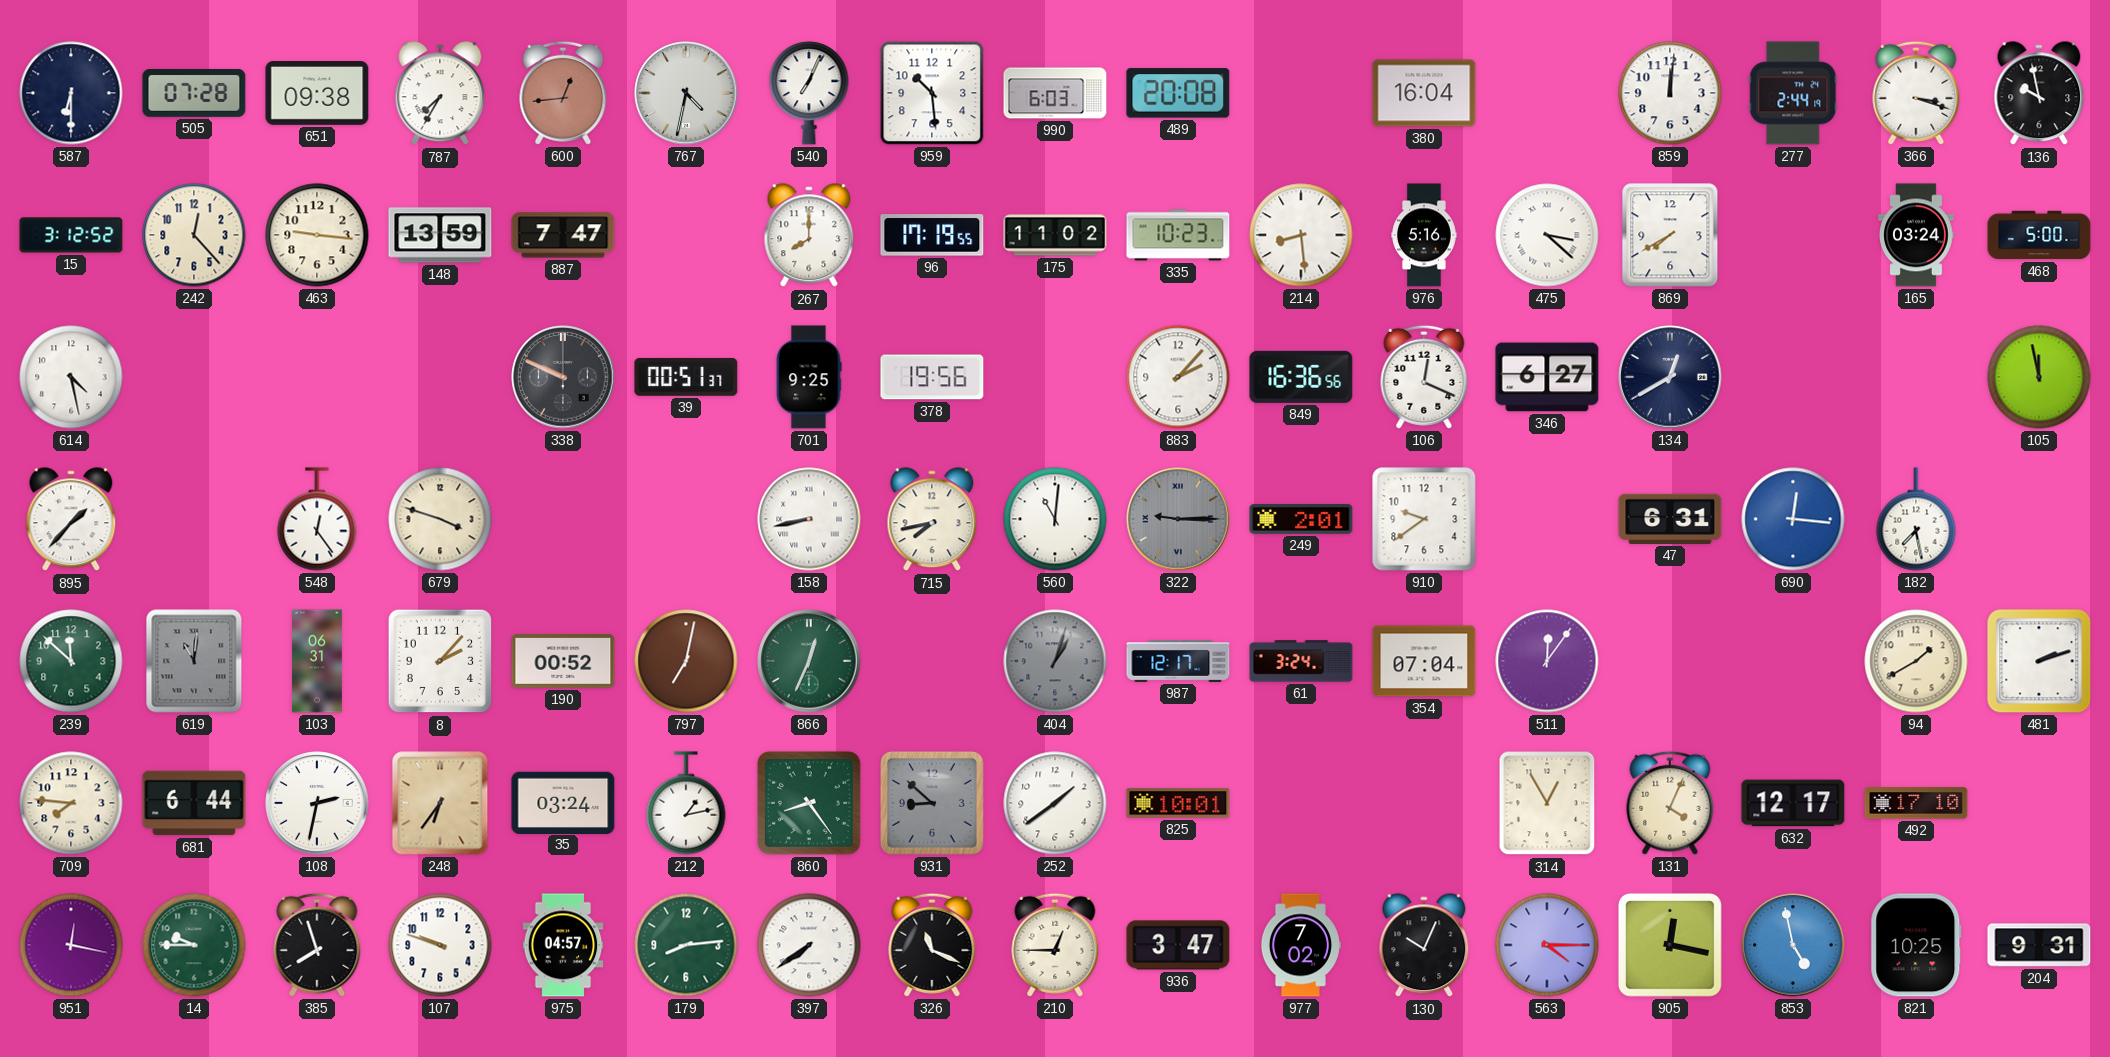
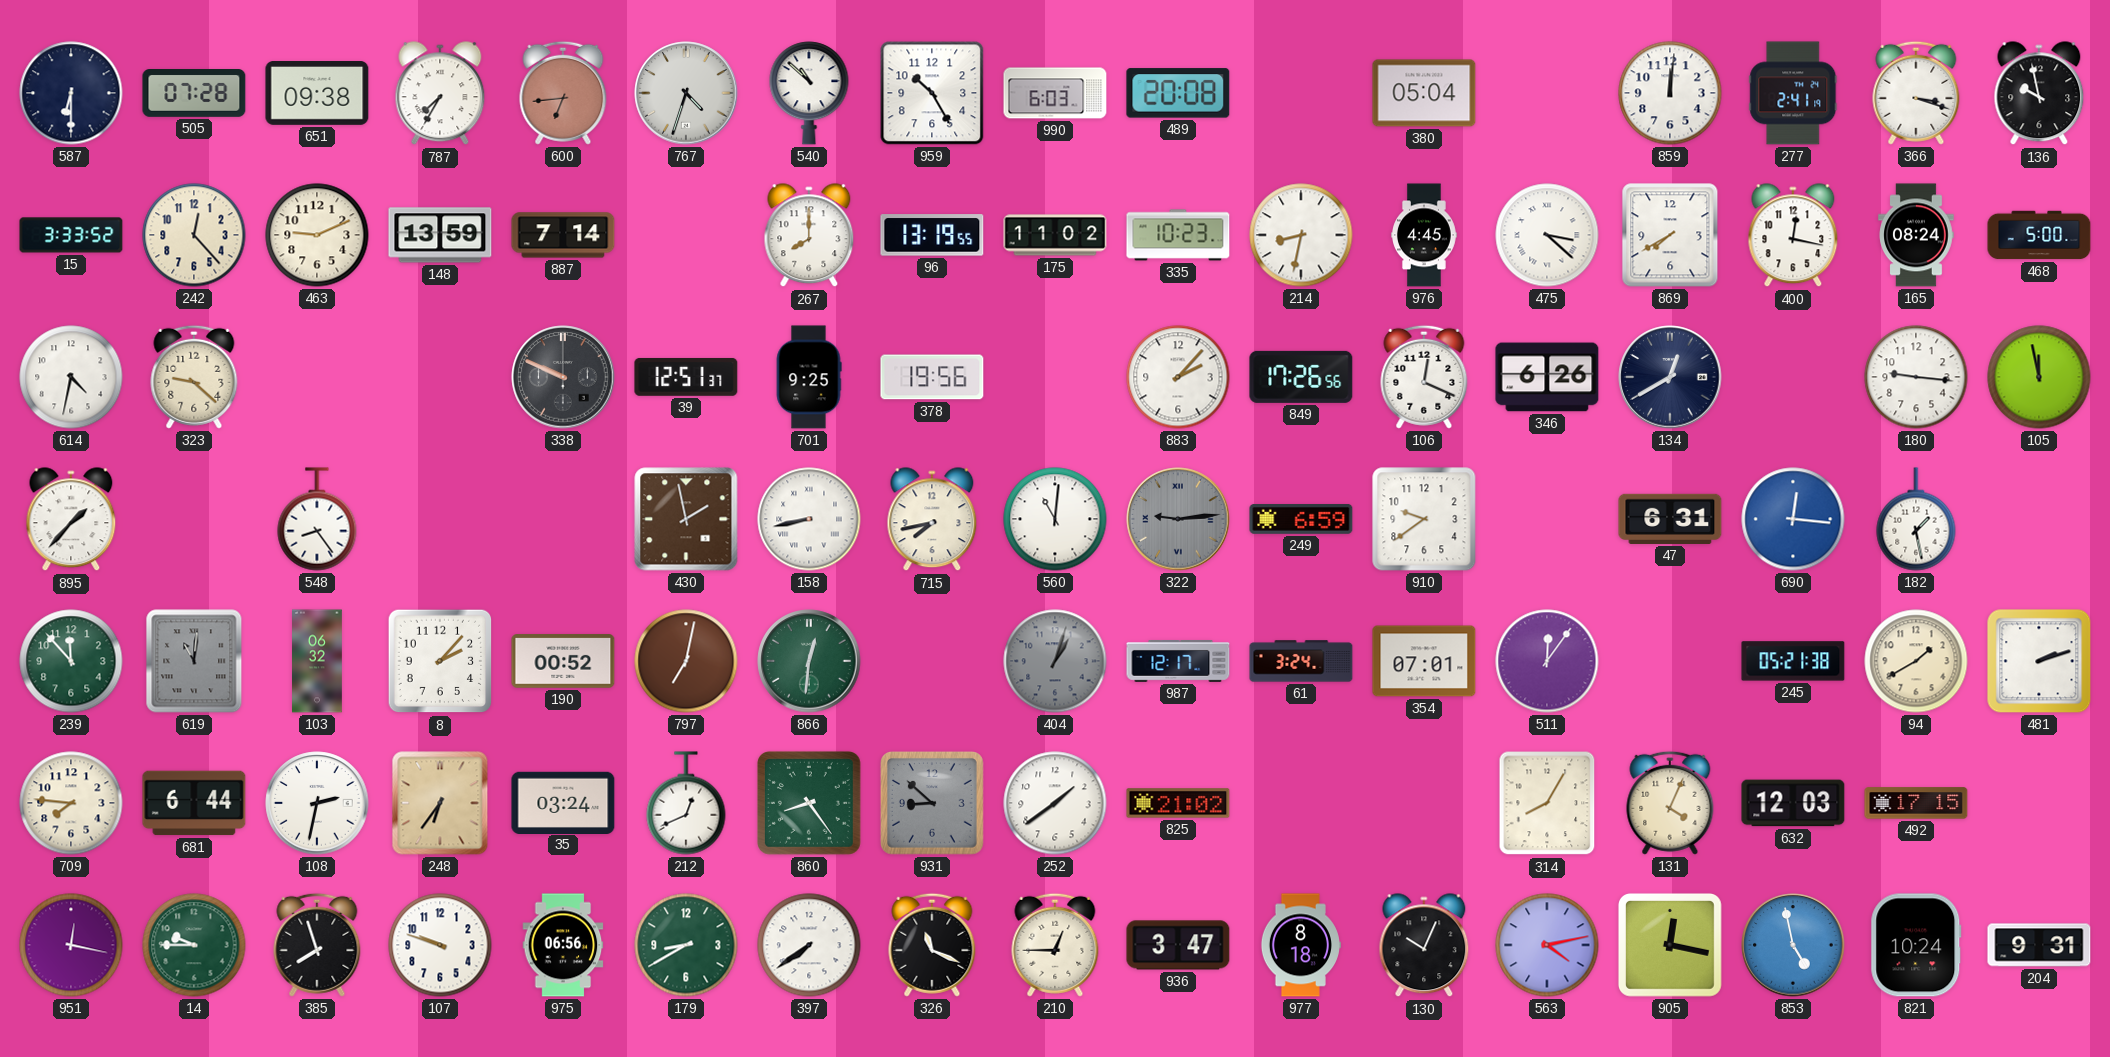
600: 12:44 -> 6:44 (563, 93)
767: 4:32 -> 4:33 (686, 93)
540: 7:04 -> 10:52 (809, 93)
959: 10:29 -> 10:25 (932, 93)
380: 16:04 -> 05:04 (1424, 93)
277: 2:44 -> 2:41 (1793, 93)
15: 3:12 -> 3:33 (71, 235)
463: 9:16 -> 9:11 (317, 235)
887: 7:47 -> 7:14 (563, 235)
96: 17:19 -> 13:19 (932, 235)
214: 8:29 -> 8:32 (1301, 235)
976: 5:16 -> 4:45 (1425, 235)
400: none -> 12:17 (1793, 236)
165: 03:24 -> 08:24 (1916, 235)
614: 4:28 -> 4:32 (71, 377)
323: none -> 9:22 (194, 377)
39: 00:51 -> 12:51 (686, 377)
849: 16:36 -> 17:26 (1301, 377)
346: 6:27 -> 6:26 (1547, 377)
180: none -> 9:16 (1916, 377)
548: 12:24 -> 8:24 (317, 519)
679: 3:48 -> none (440, 519)
430: none -> 1:58 (686, 519)
322: 9:15 -> 9:14 (1178, 519)
249: 2:01 -> 6:59 (1301, 520)
182: 7:28 -> 1:28 (1916, 519)
239: 11:52 -> 11:53 (71, 661)
103: 06:31 -> 06:32 (318, 661)
866: 12:34 -> 12:31 (809, 661)
354: 07:04 -> 07:01 (1424, 661)
245: none -> 05:21 (1793, 661)
212: 1:13 -> 12:41 (686, 803)
825: 10:01 -> 21:02 (1178, 803)
314: 12:55 -> 8:05 (1547, 803)
632: 12:17 -> 12:03 (1793, 803)
492: 17:10 -> 17:15 (1916, 803)
975: 04:57 -> 06:56 (563, 945)
179: 8:14 -> 8:40 (686, 945)
977: 7:02 -> 8:18 (1300, 945)
563: 4:15 -> 4:13 (1547, 945)
821: 10:25 -> 10:24 (1916, 945)
